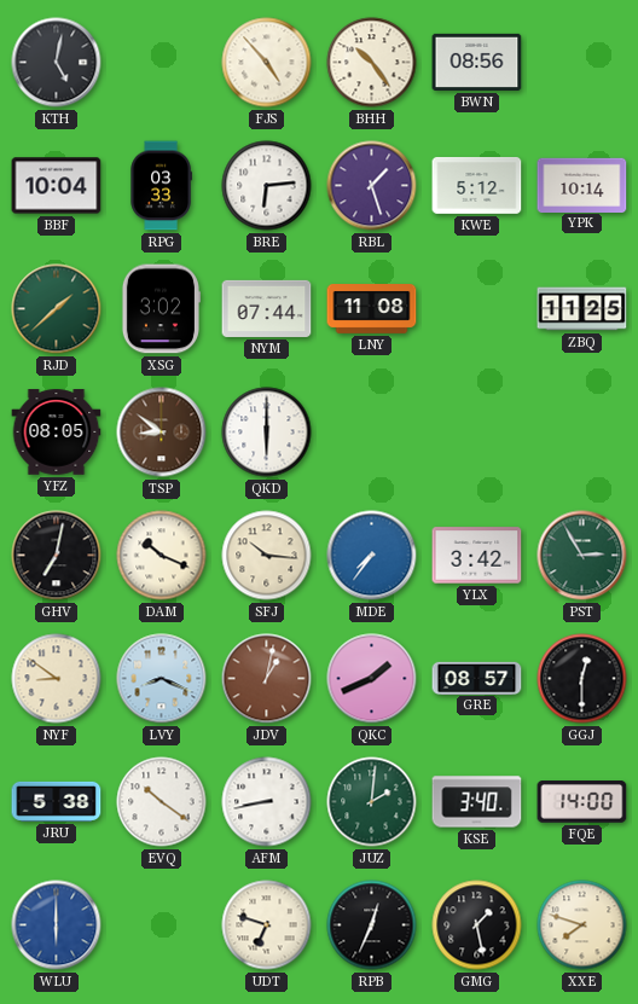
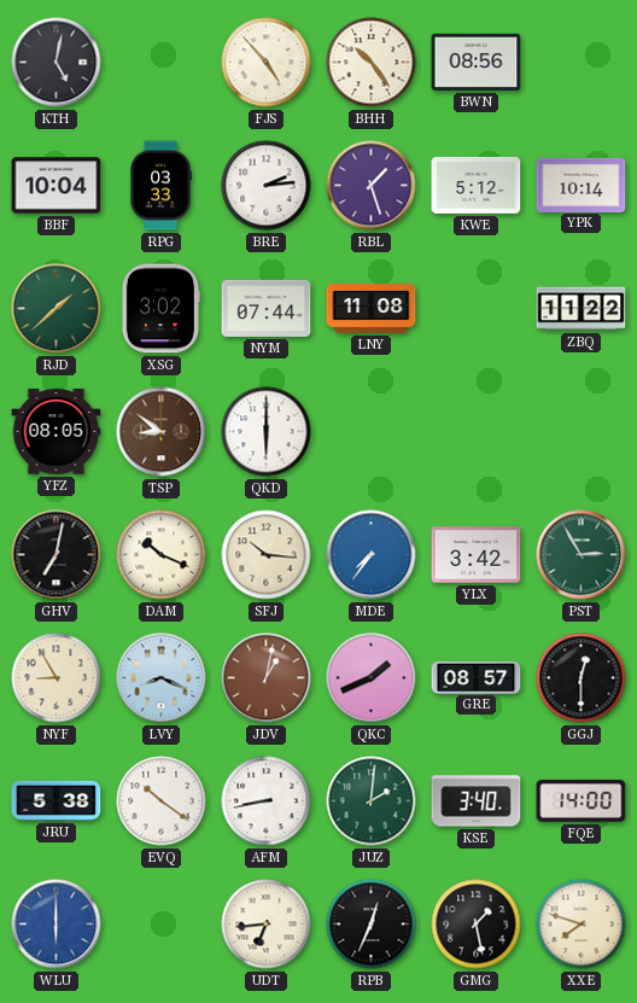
BRE: 6:14 -> 2:14 (267, 186)
ZBQ: 11:25 -> 11:22 (582, 309)
NYF: 8:51 -> 8:55 (57, 678)
UDT: 6:48 -> 6:44 (267, 925)
